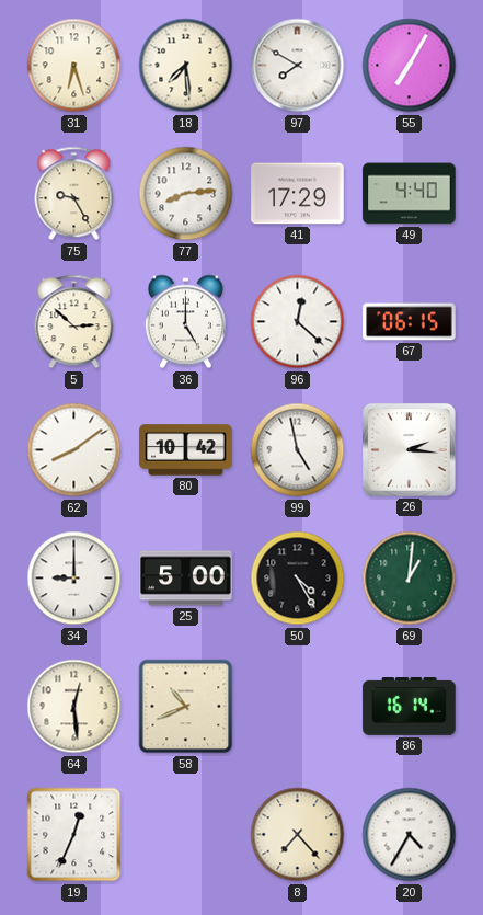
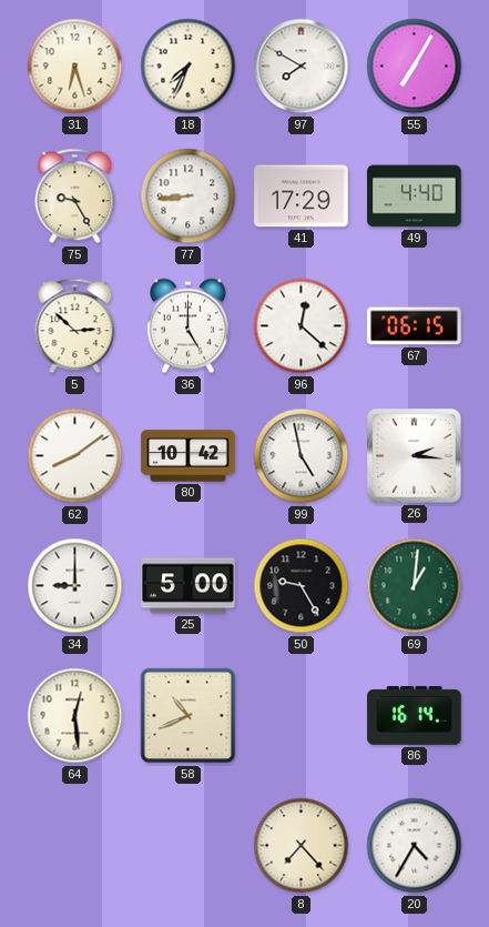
18: 7:29 -> 7:34 (189, 67)
77: 8:14 -> 8:44 (189, 197)
50: 4:25 -> 9:25 (302, 586)
19: 12:34 -> none (74, 835)
